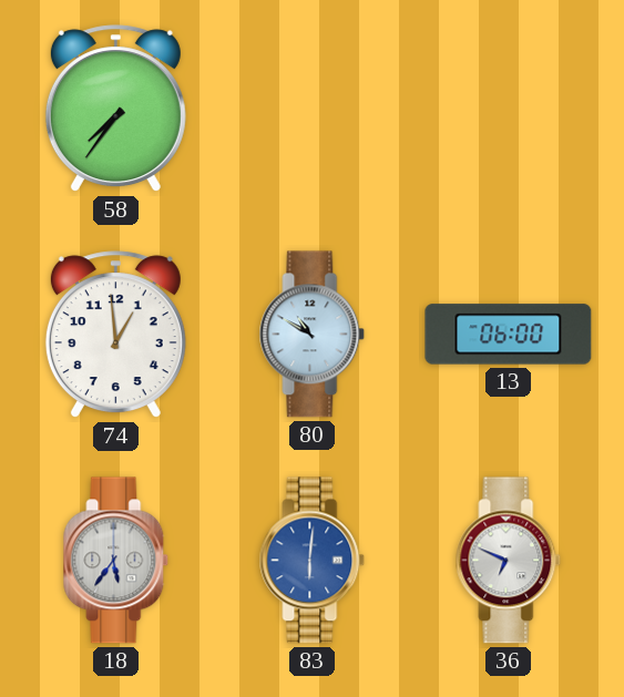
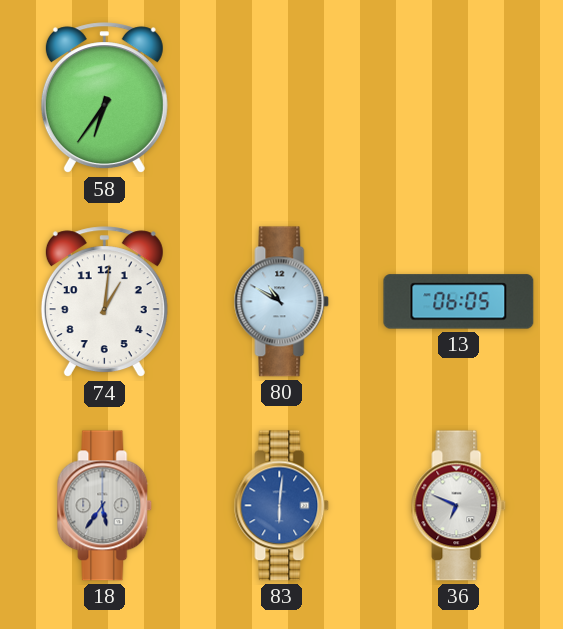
58: 7:36 -> 6:36 (104, 98)
74: 12:59 -> 1:01 (104, 302)
13: 06:00 -> 06:05 (459, 302)
